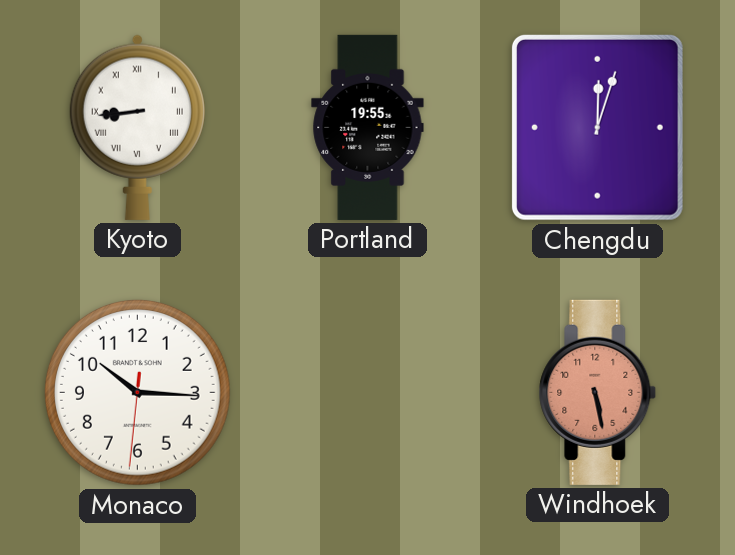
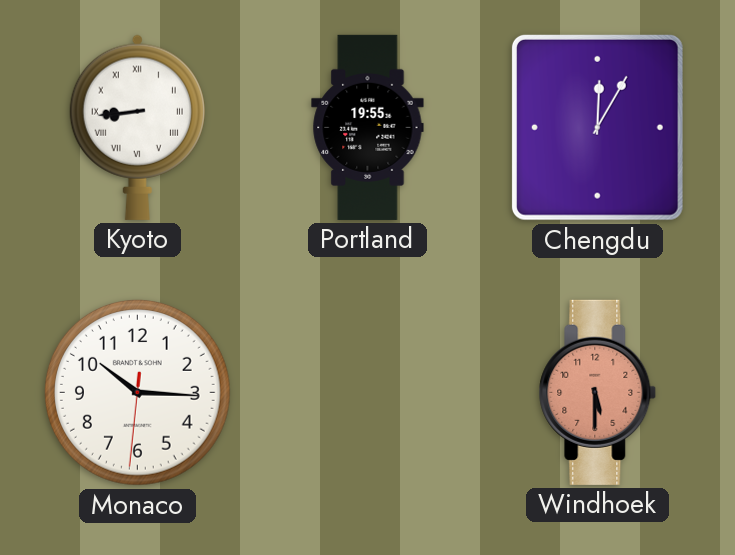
Chengdu: 12:03 -> 12:05 (597, 127)
Windhoek: 5:28 -> 5:30 (598, 392)
